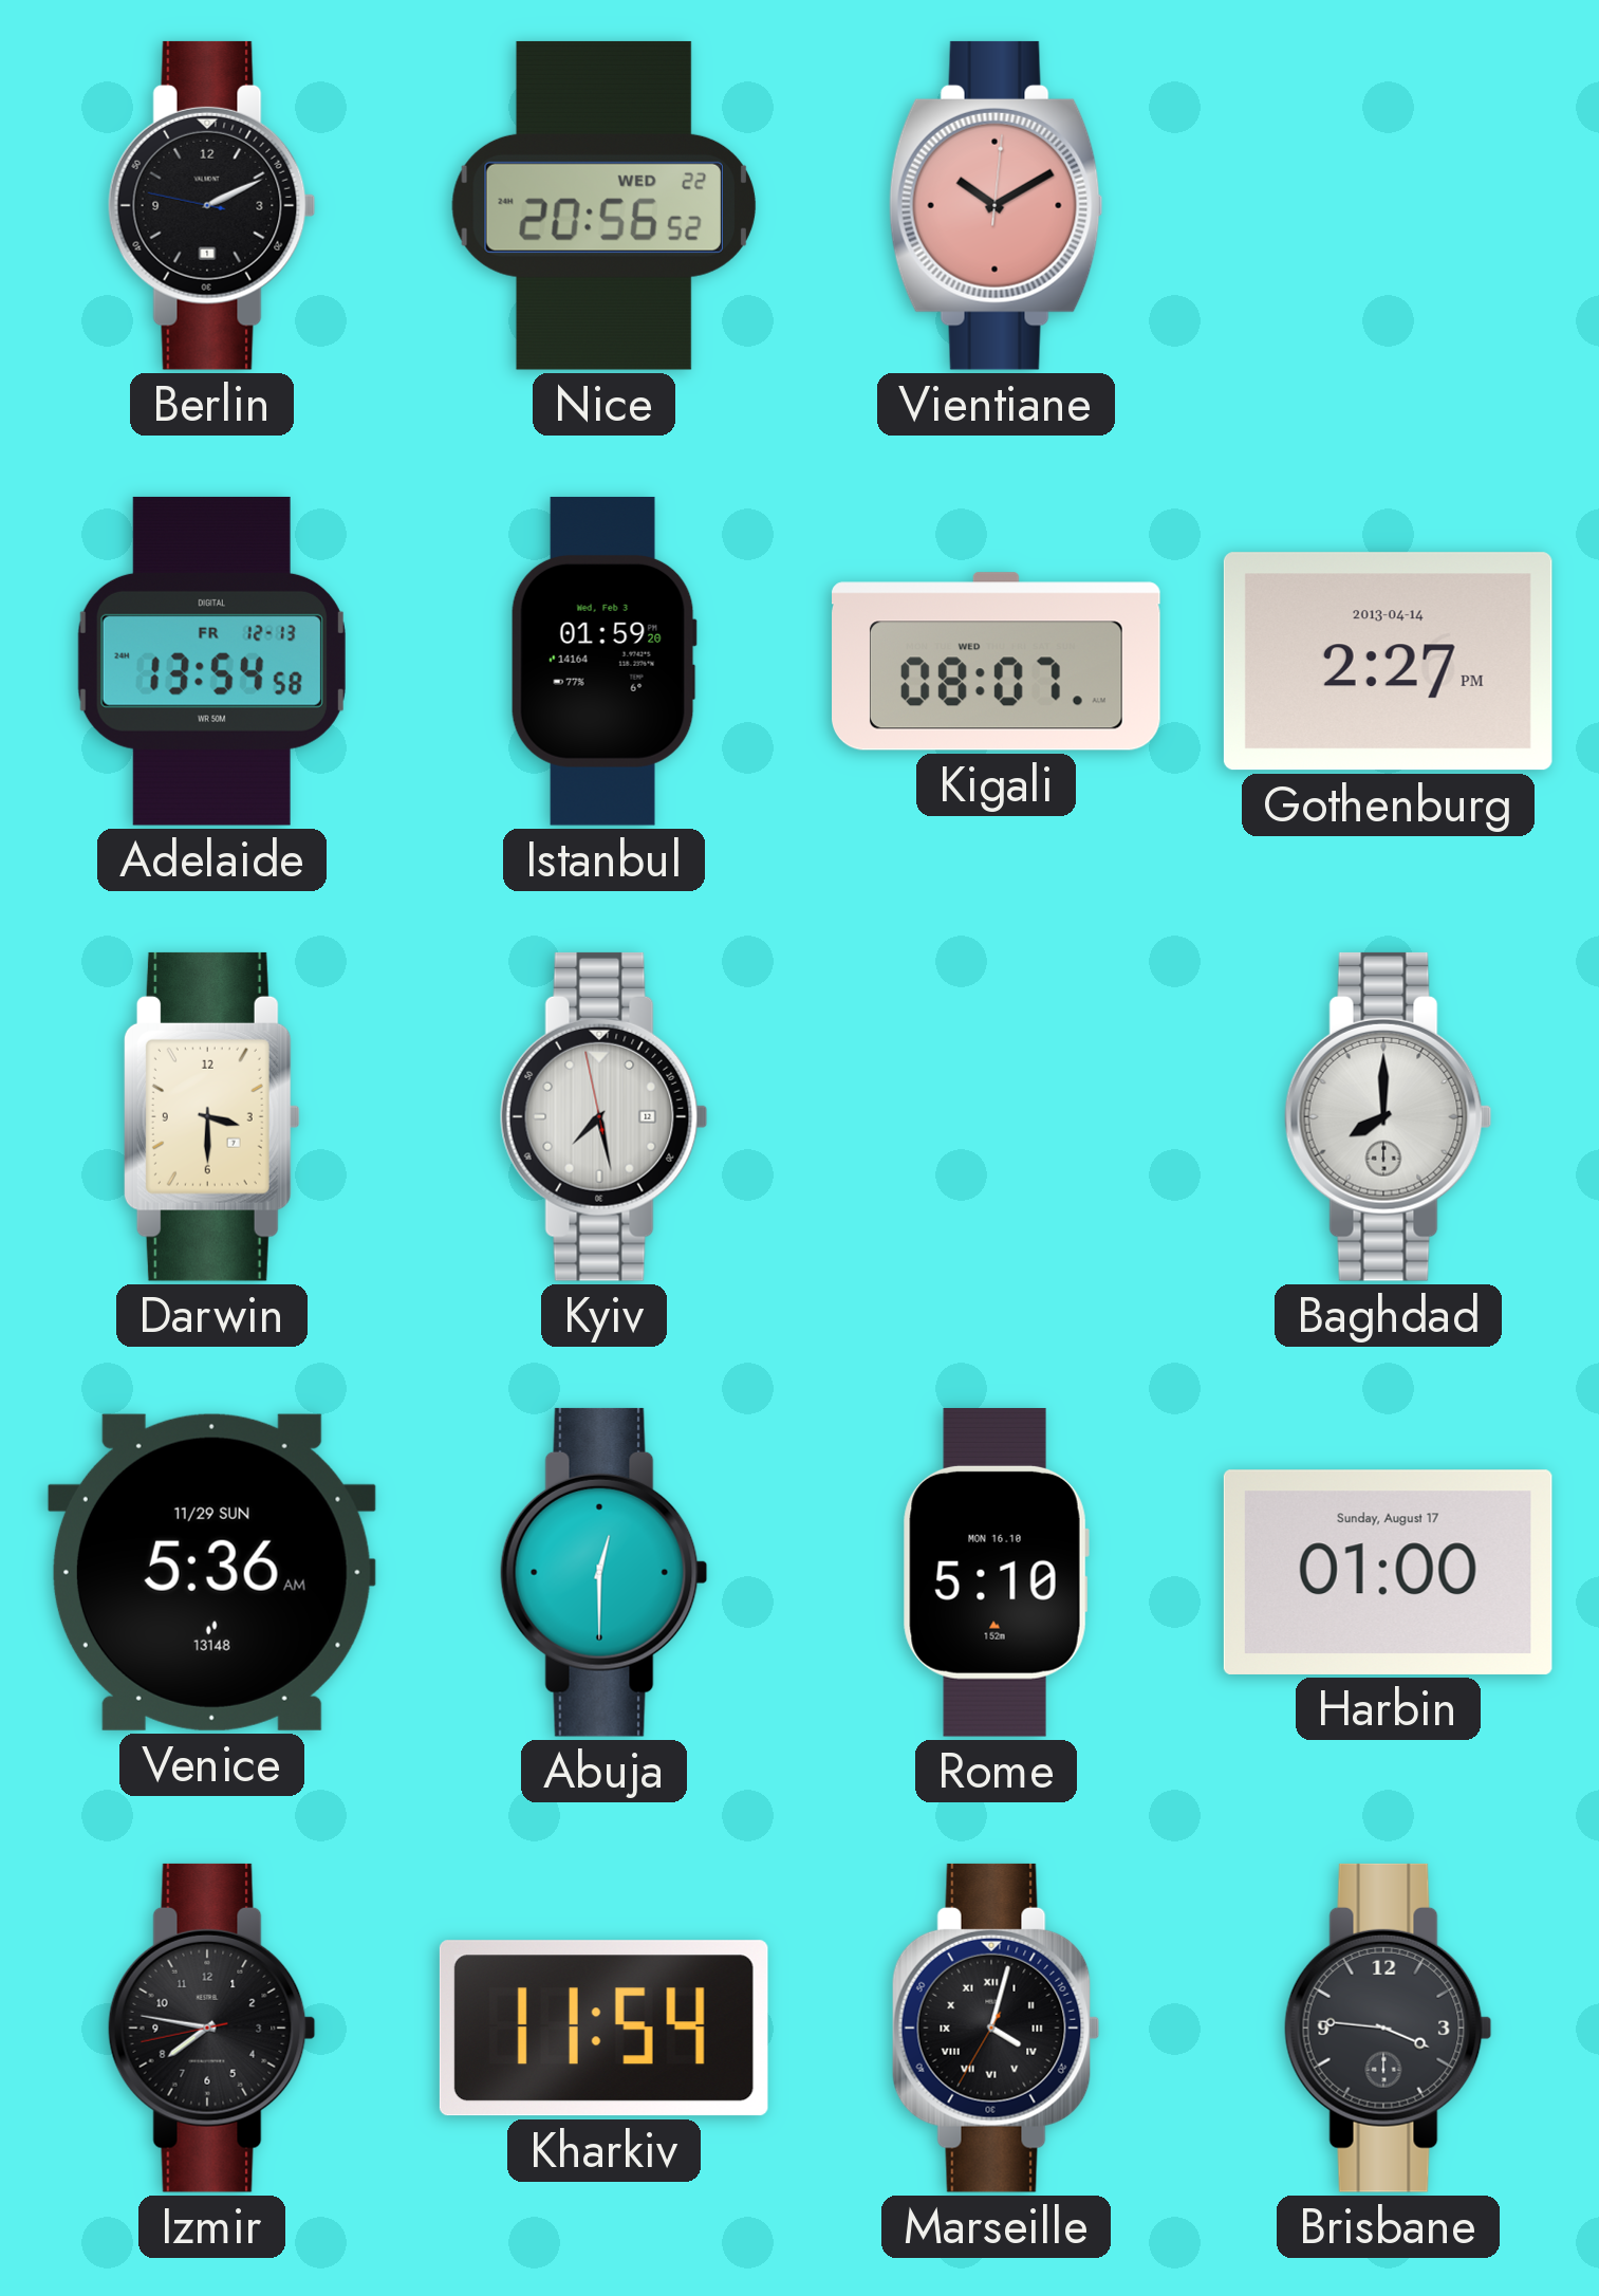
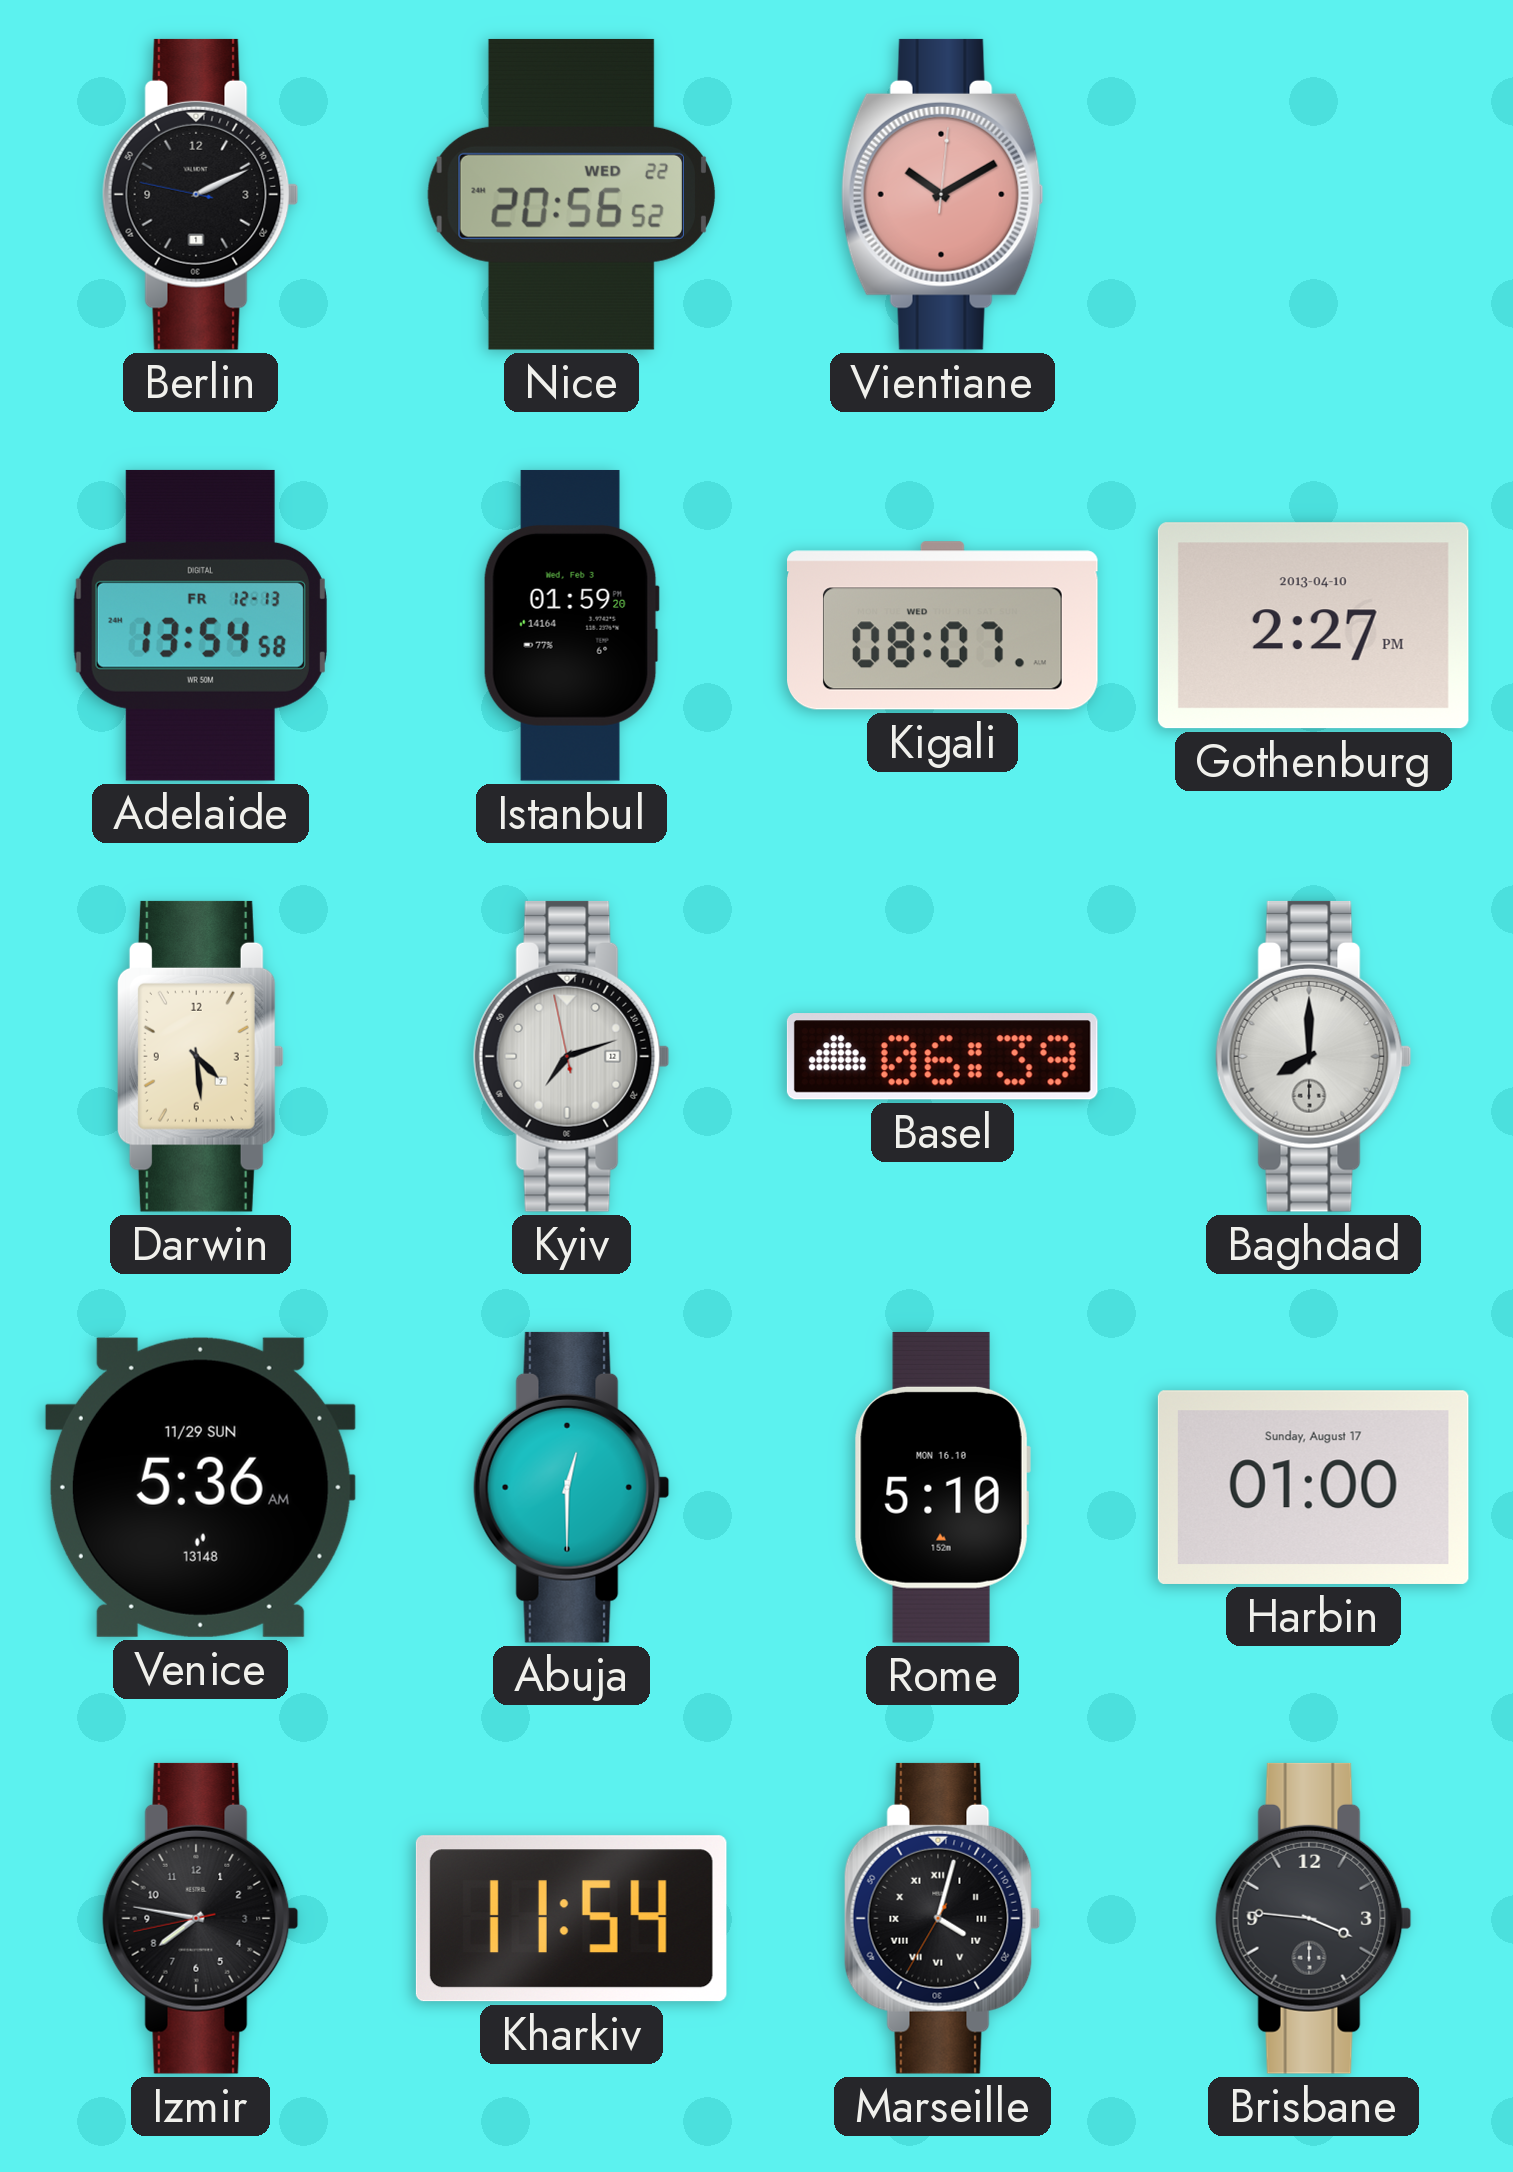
Gothenburg date: 2013-04-14 -> 2013-04-10 (1313, 626)
Darwin: 3:30 -> 4:29 (200, 1056)
Kyiv: 7:27 -> 7:11 (571, 1056)
Basel: none -> 06:39 (942, 1057)
